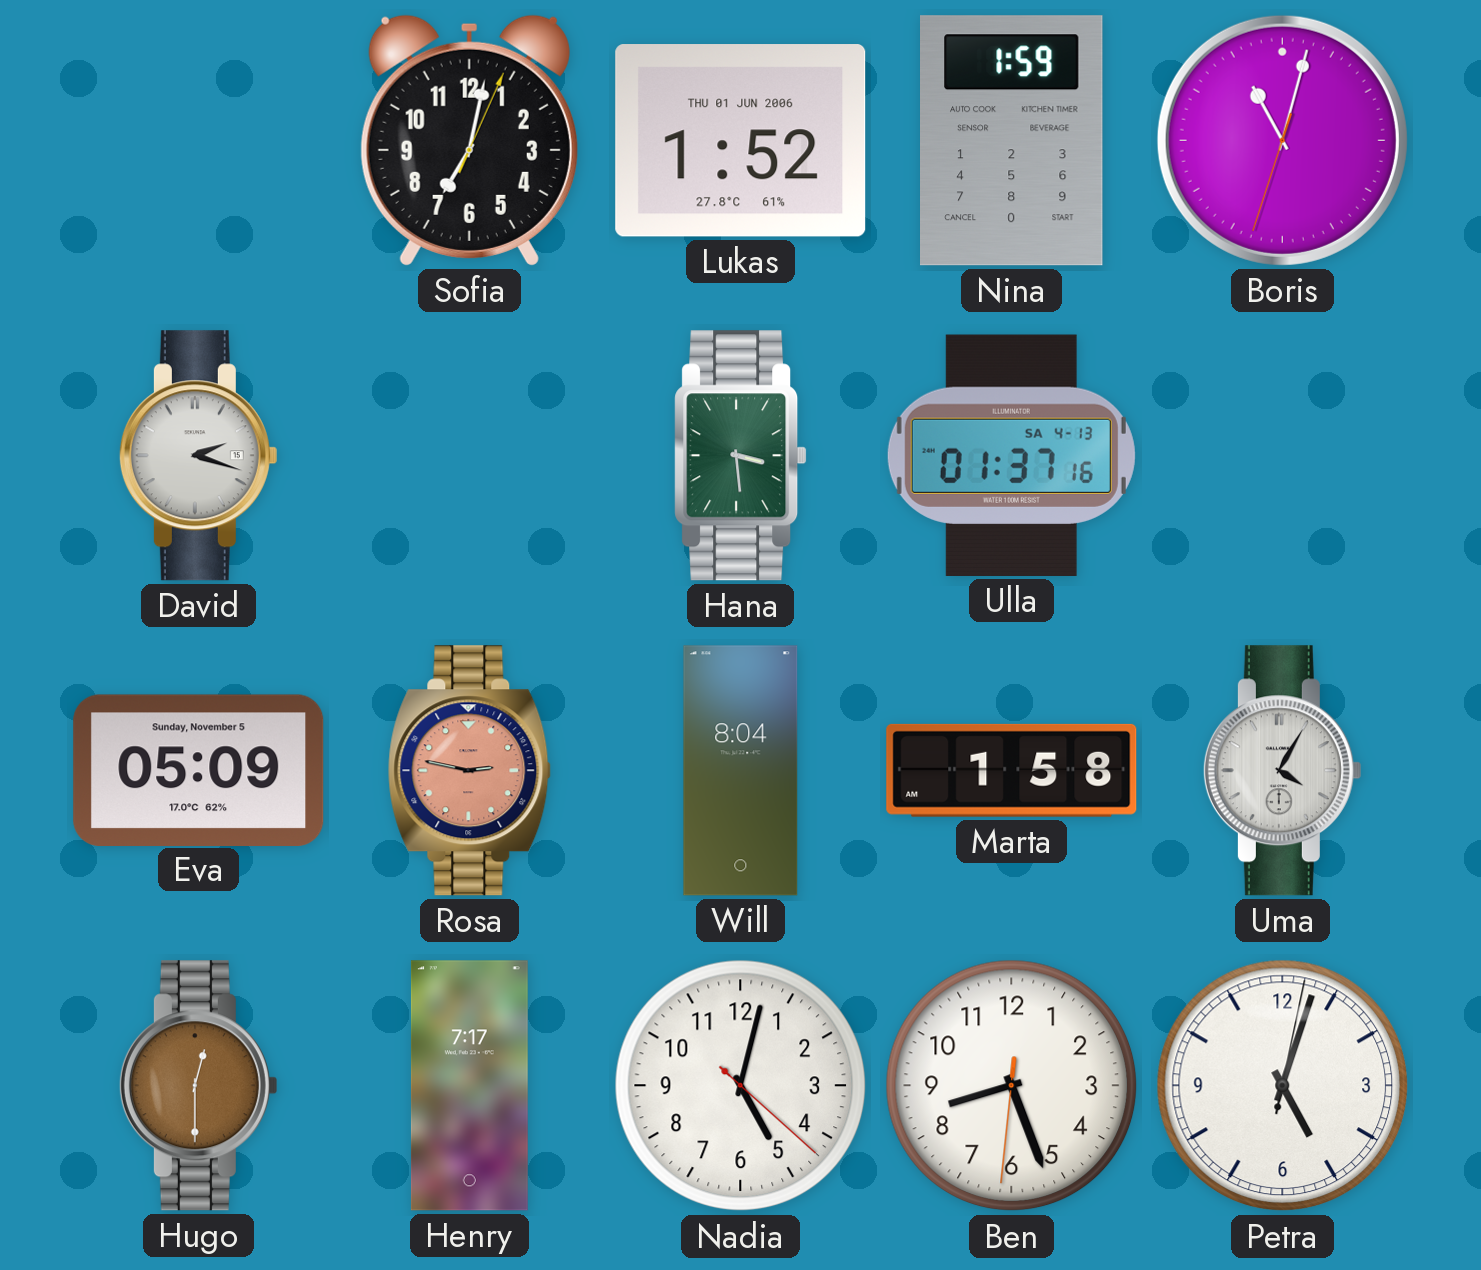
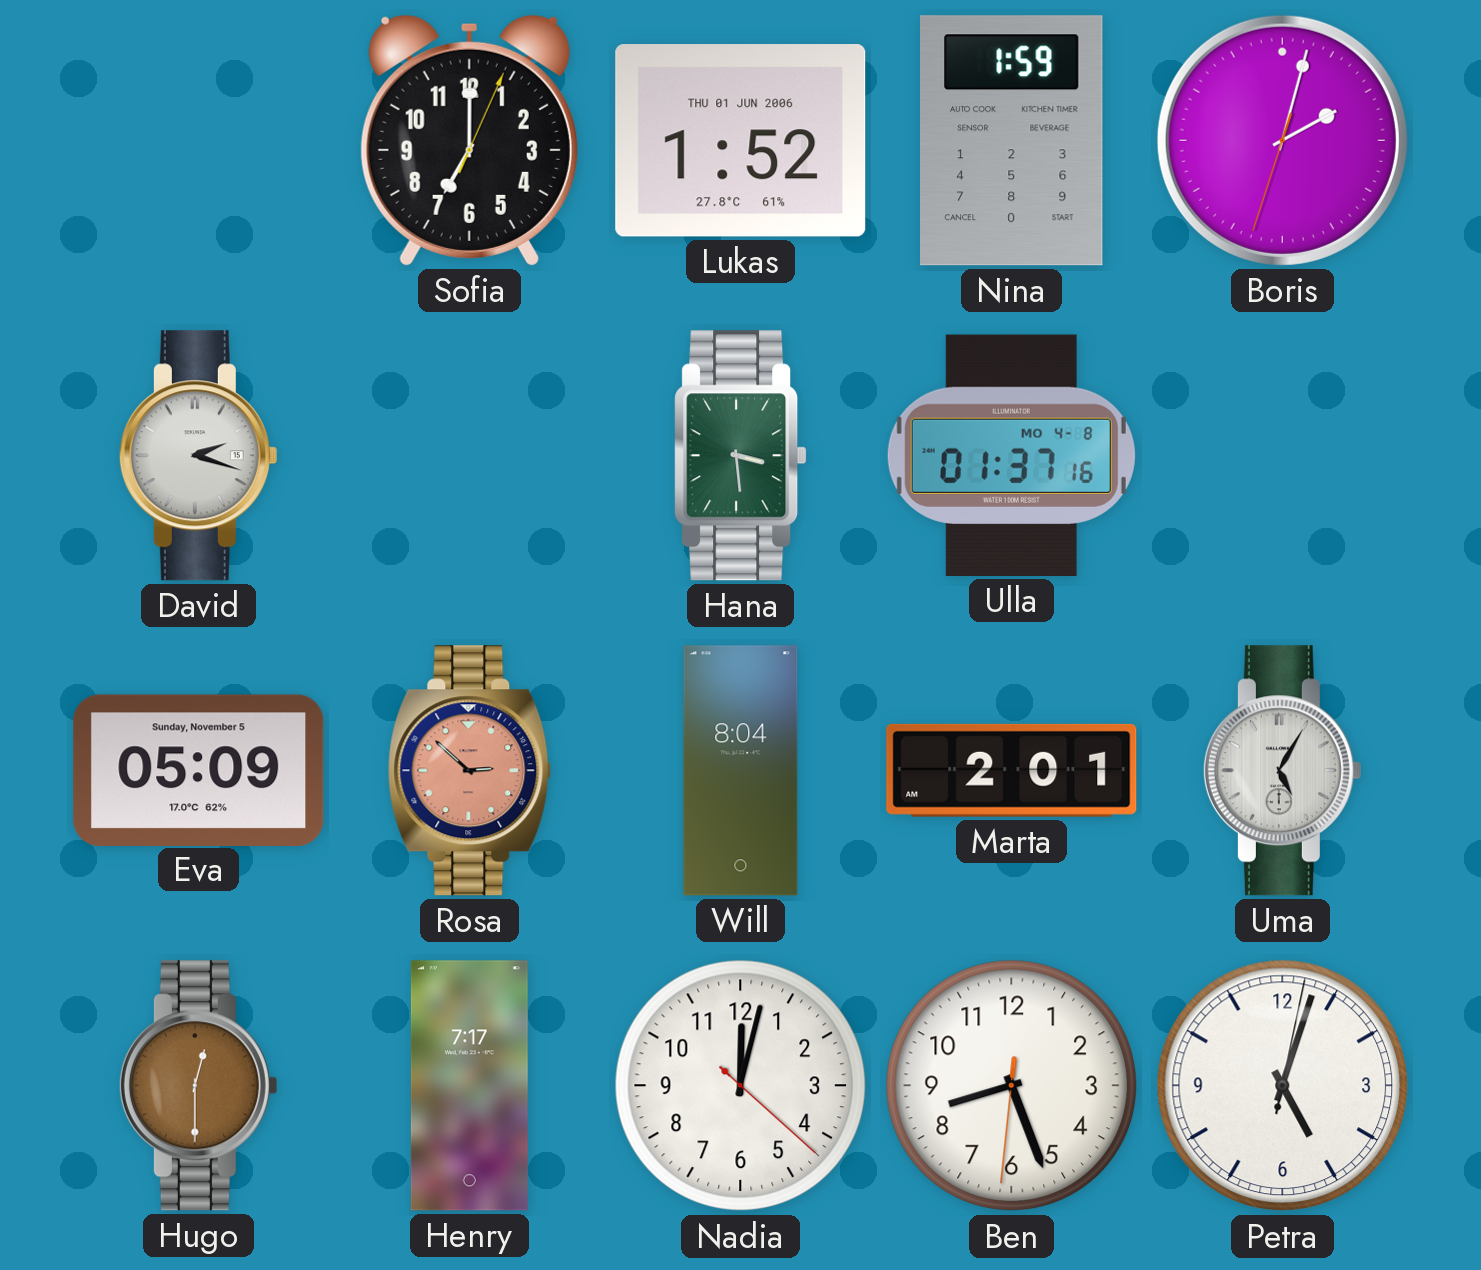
Sofia: 7:02 -> 7:00 (469, 140)
Boris: 11:02 -> 2:02 (1282, 140)
Ulla date: SA 4-13 -> MO 4-8 (1011, 455)
Rosa: 2:47 -> 2:52 (470, 771)
Marta: 1:58 -> 2:01 (1012, 770)
Uma: 4:05 -> 5:05 (1282, 771)
Nadia: 5:02 -> 12:02 (741, 1086)
